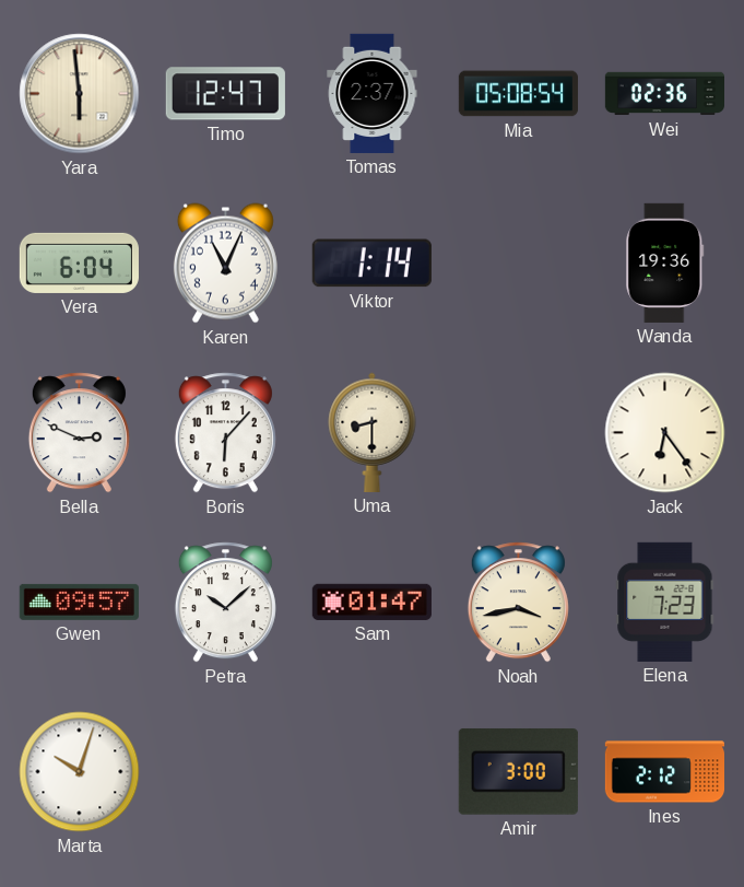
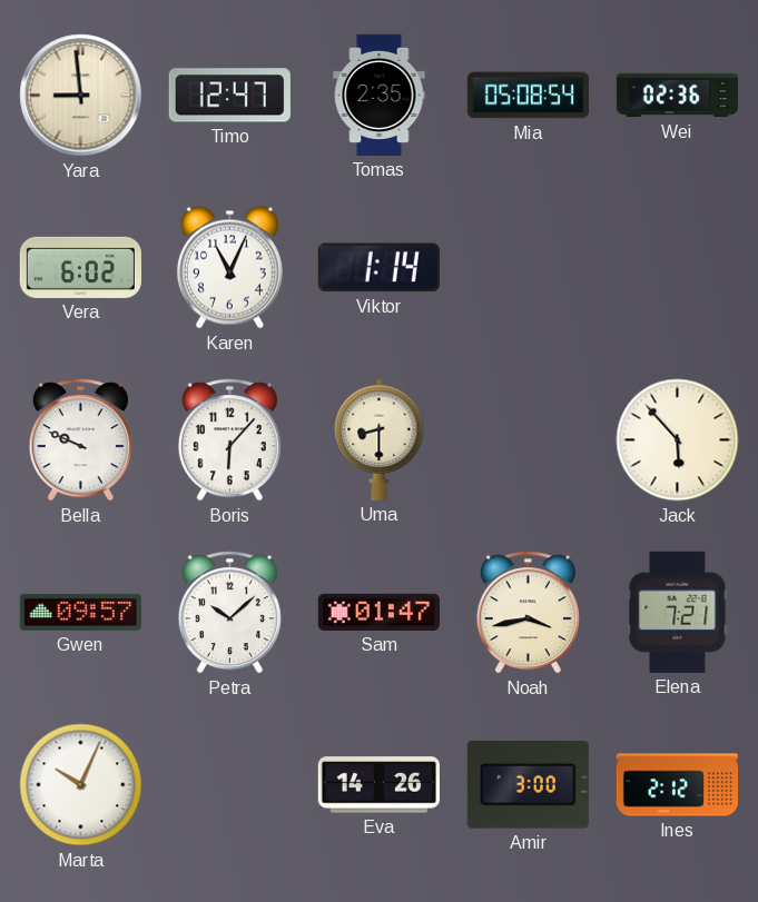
Yara: 5:59 -> 8:59 (81, 96)
Tomas: 2:37 -> 2:35 (380, 95)
Vera: 6:04 -> 6:02 (80, 267)
Wanda: 19:36 -> none (665, 262)
Bella: 2:49 -> 9:49 (80, 440)
Jack: 6:24 -> 5:53 (678, 440)
Elena: 7:23 -> 7:21 (678, 612)
Marta: 10:03 -> 10:04 (81, 785)
Eva: none -> 14:26 (378, 785)
